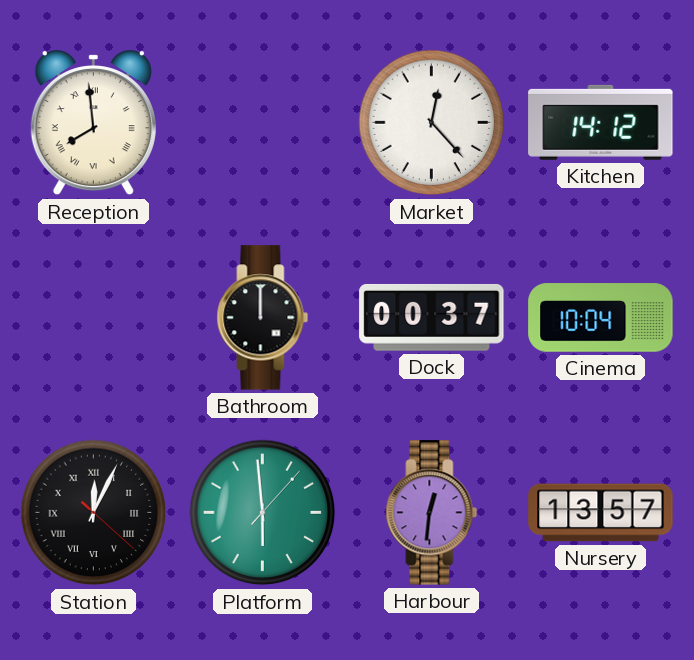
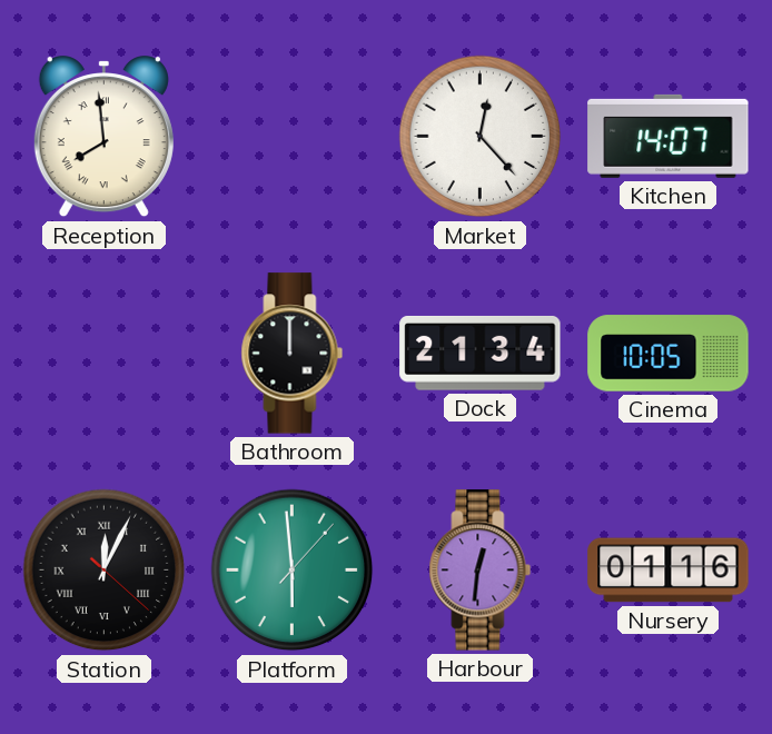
Kitchen: 14:12 -> 14:07 (669, 136)
Dock: 00:37 -> 21:34 (481, 353)
Cinema: 10:04 -> 10:05 (669, 354)
Nursery: 13:57 -> 01:16 (669, 571)
